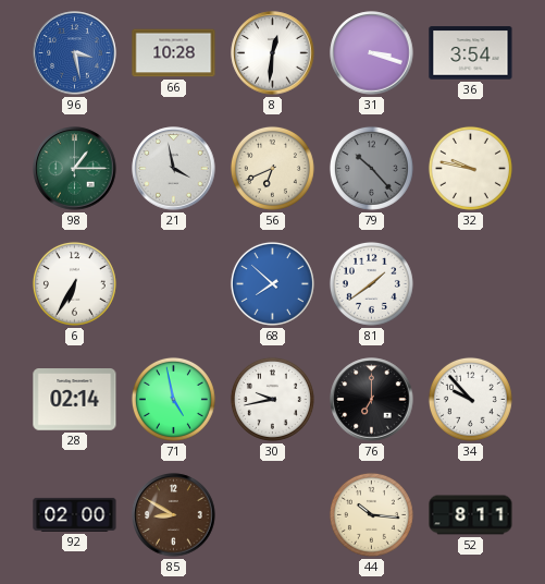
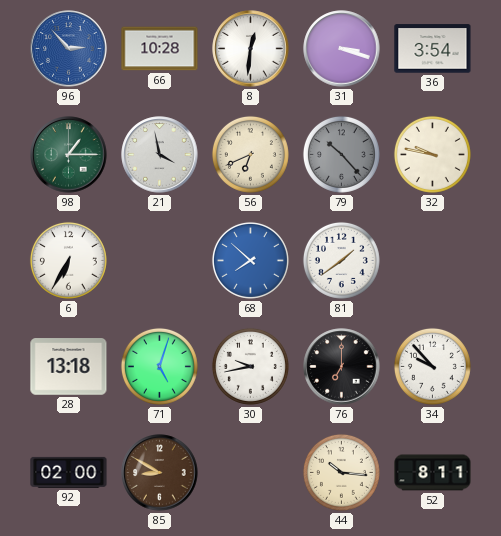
96: 3:28 -> 2:53 (69, 49)
28: 02:14 -> 13:18 (69, 367)
71: 4:58 -> 5:03 (159, 366)
